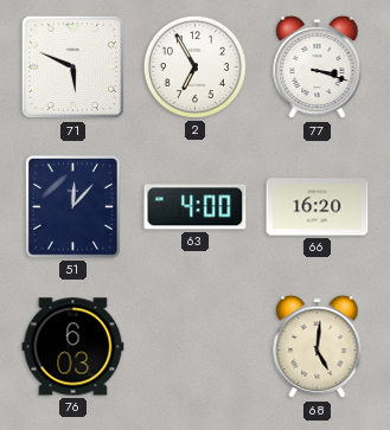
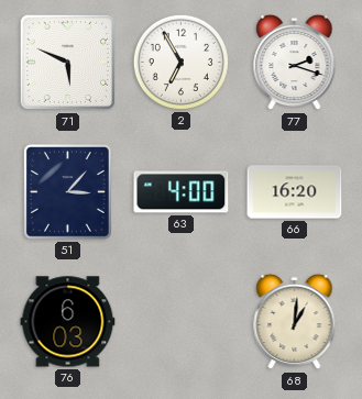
77: 3:18 -> 2:18 (295, 63)
51: 12:07 -> 3:07 (68, 192)
68: 5:01 -> 1:01 (295, 322)
